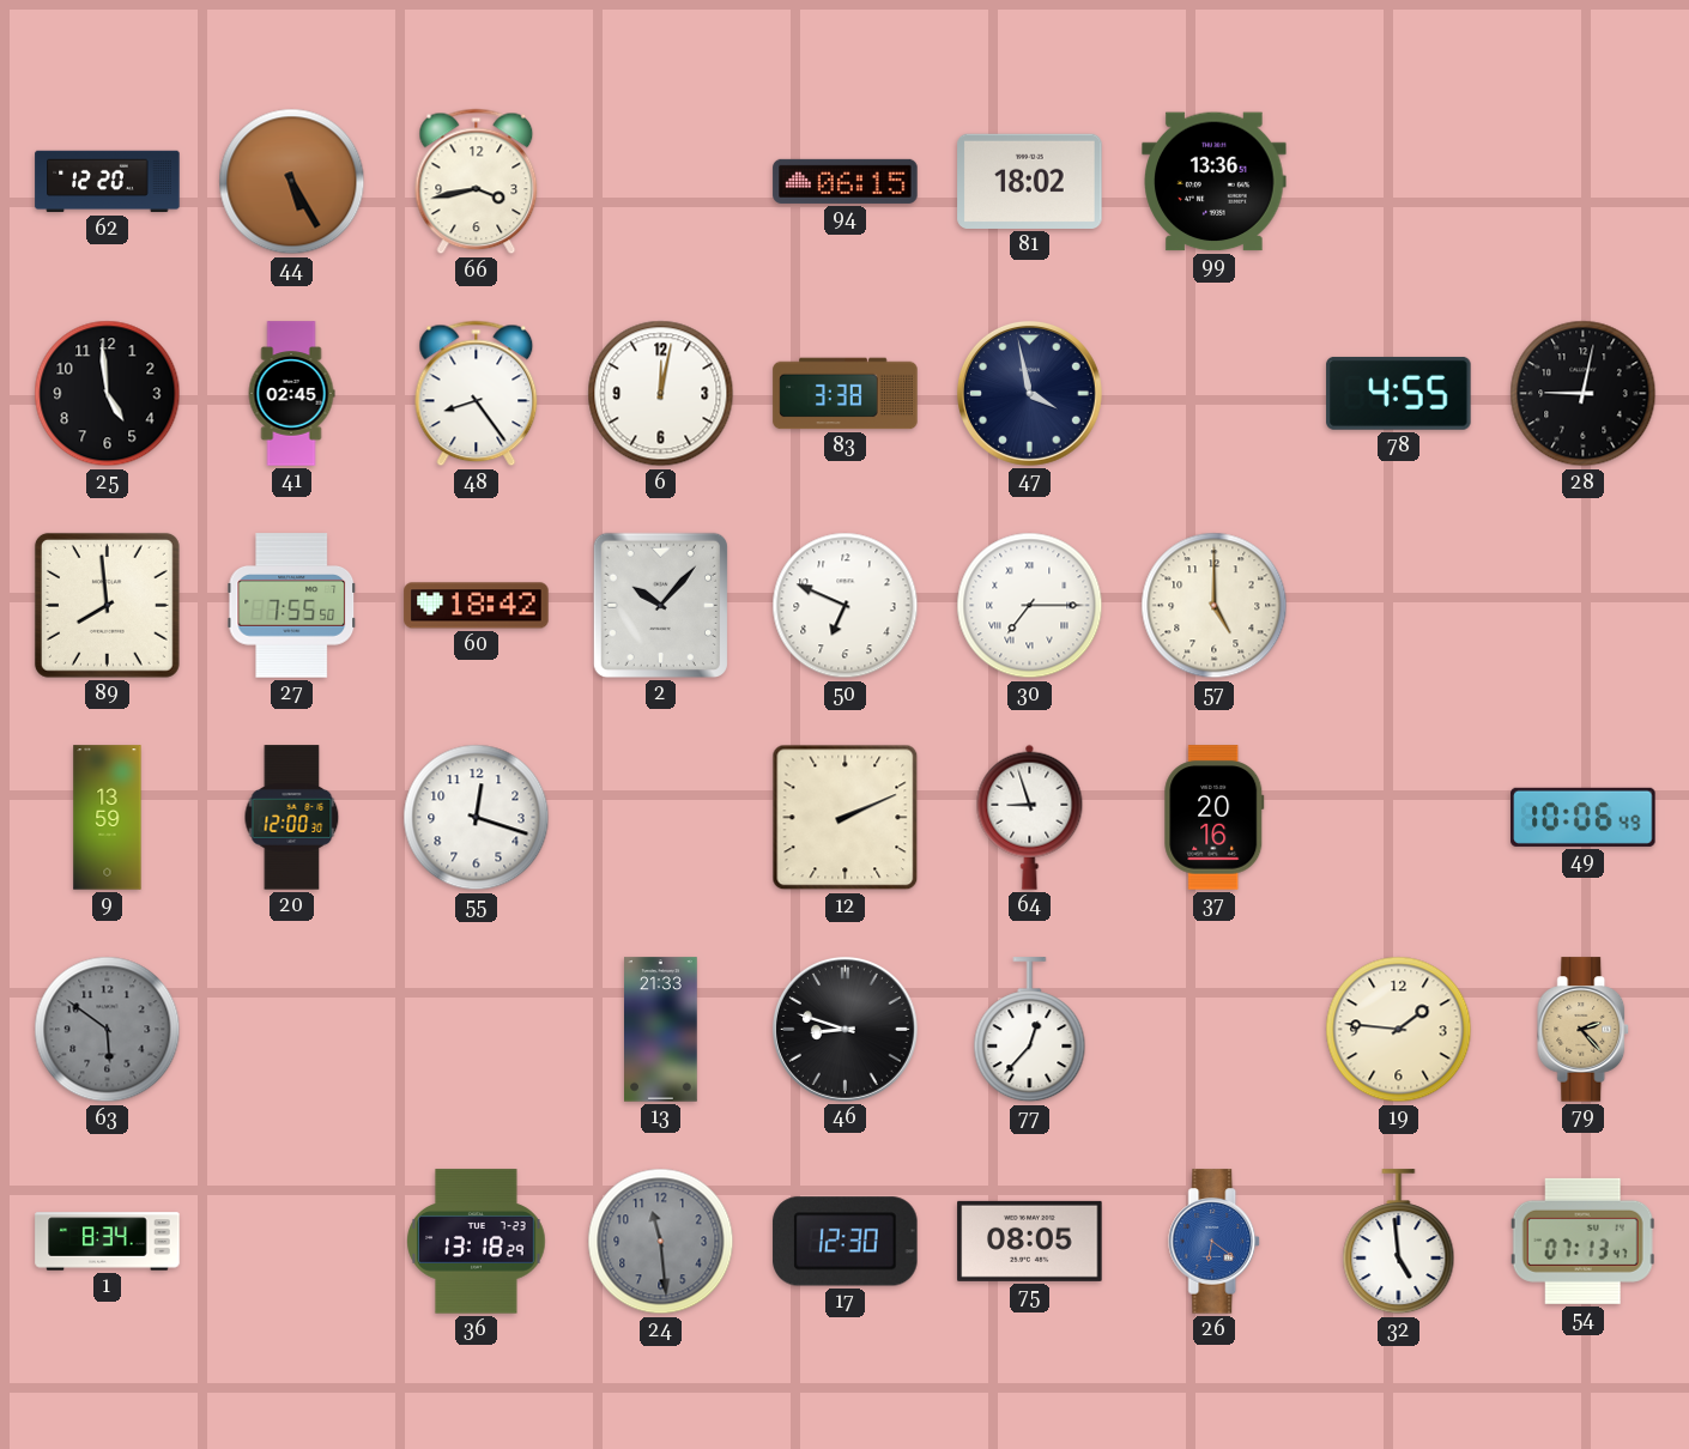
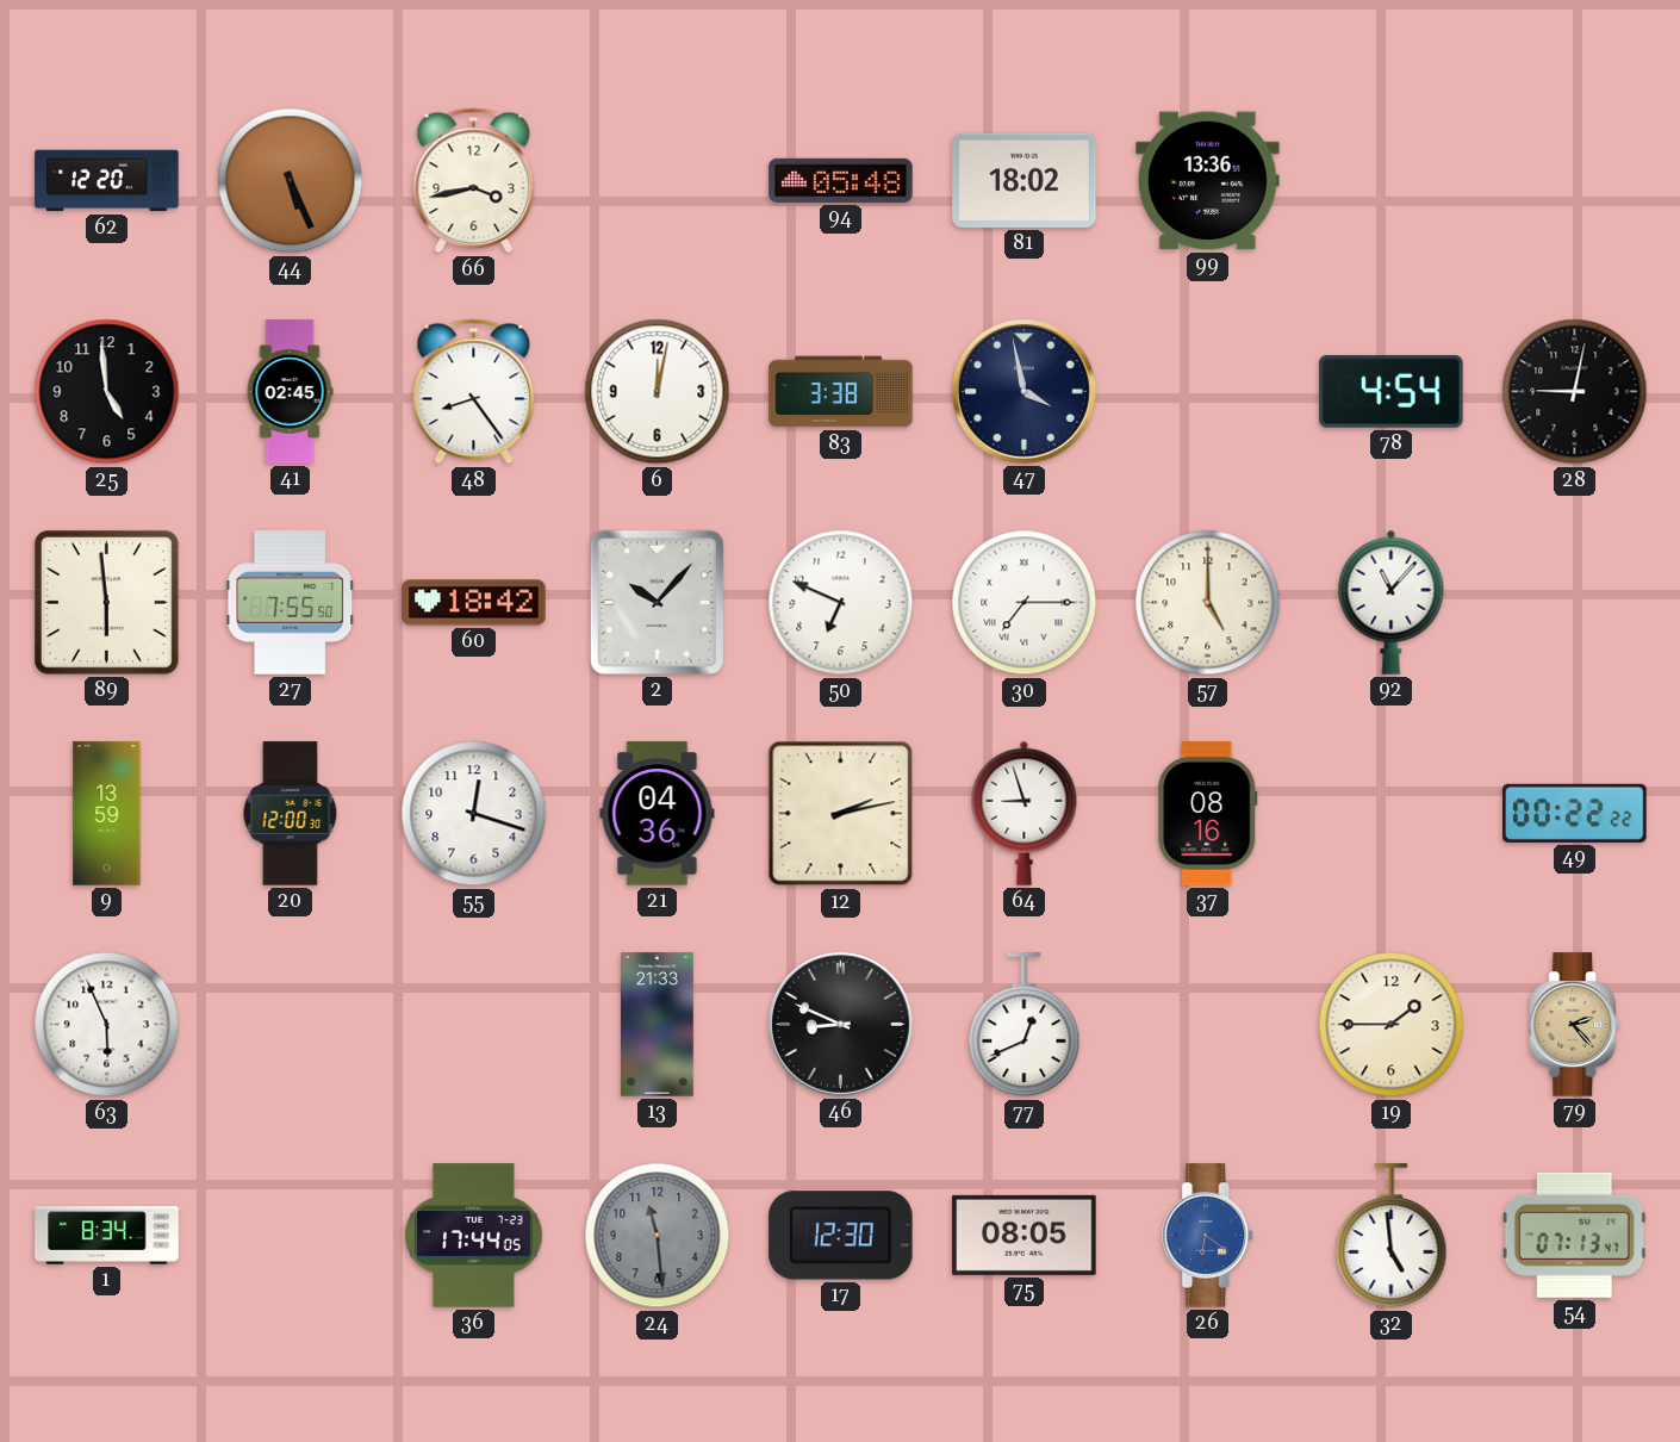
44: 5:25 -> 5:26 (291, 181)
94: 06:15 -> 05:48 (841, 180)
78: 4:55 -> 4:54 (1392, 391)
89: 7:59 -> 5:59 (106, 602)
92: none -> 11:07 (1392, 602)
21: none -> 04:36 (658, 814)
12: 2:11 -> 2:13 (841, 814)
37: 20:16 -> 08:16 (1208, 814)
49: 10:06 -> 00:22 (1575, 813)
63: 5:51 -> 5:56 (107, 1025)
63 dial: grey -> white (107, 1025)
46: 8:48 -> 8:49 (840, 1024)
77: 12:37 -> 12:41 (1025, 1025)
19: 1:46 -> 1:45 (1392, 1025)
36: 13:18 -> 17:44 (474, 1236)
